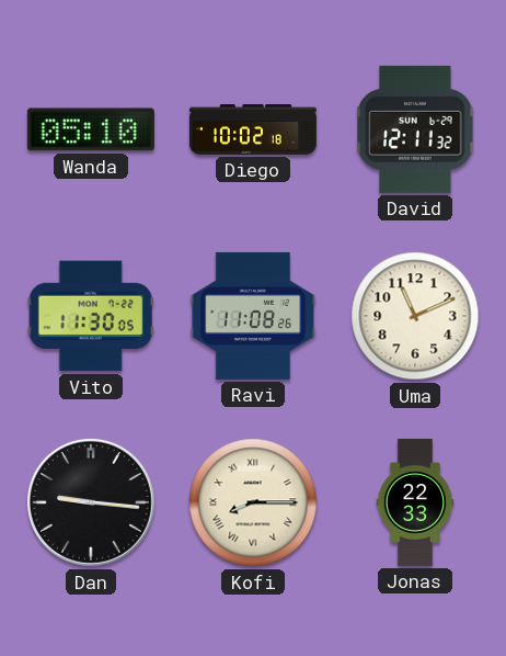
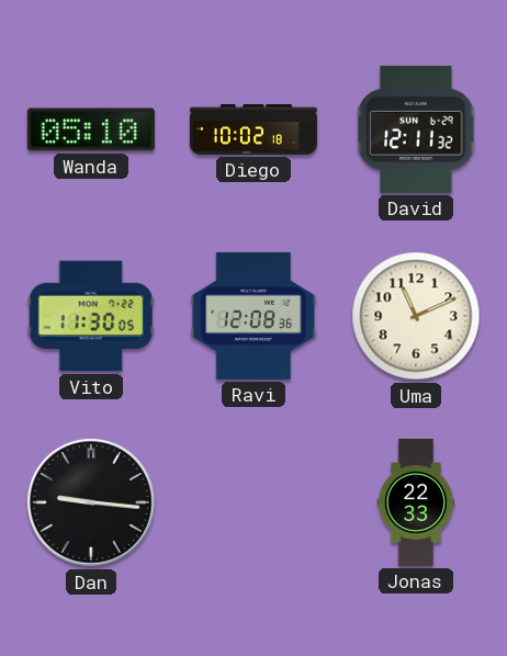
Ravi: 11:08 -> 12:08 (253, 316)
Kofi: 8:15 -> none (253, 502)
